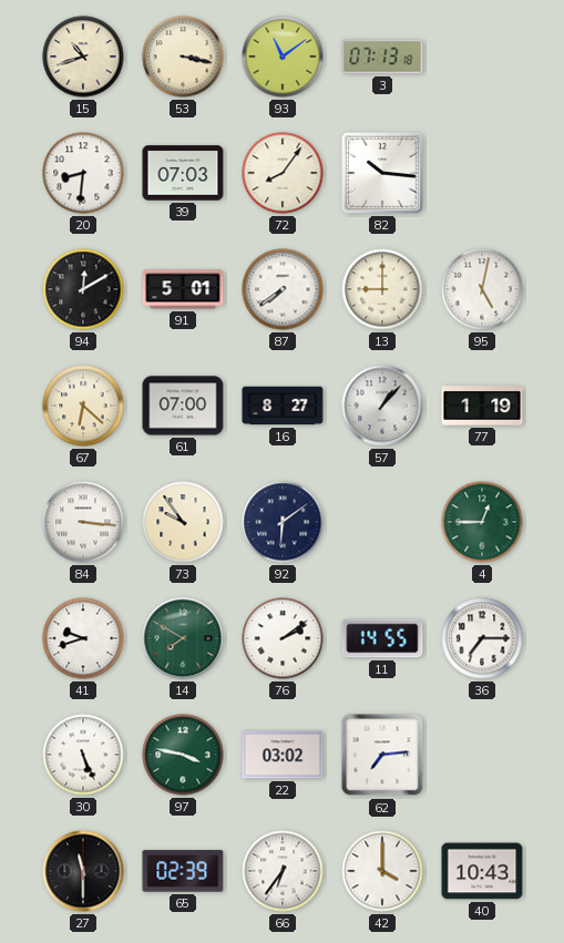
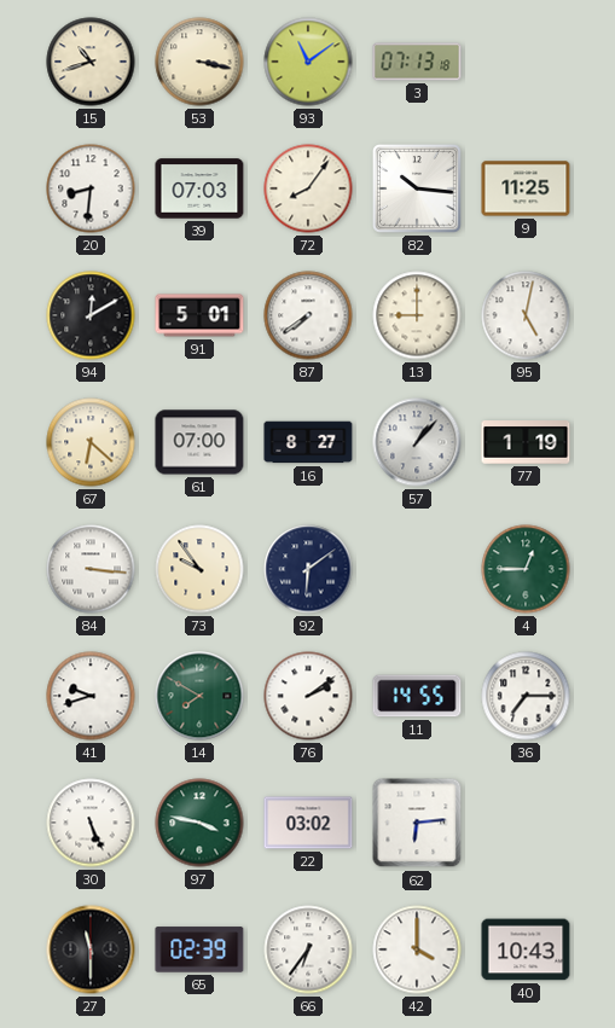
9: none -> 11:25 (526, 188)
62: 7:14 -> 6:14 (417, 823)
